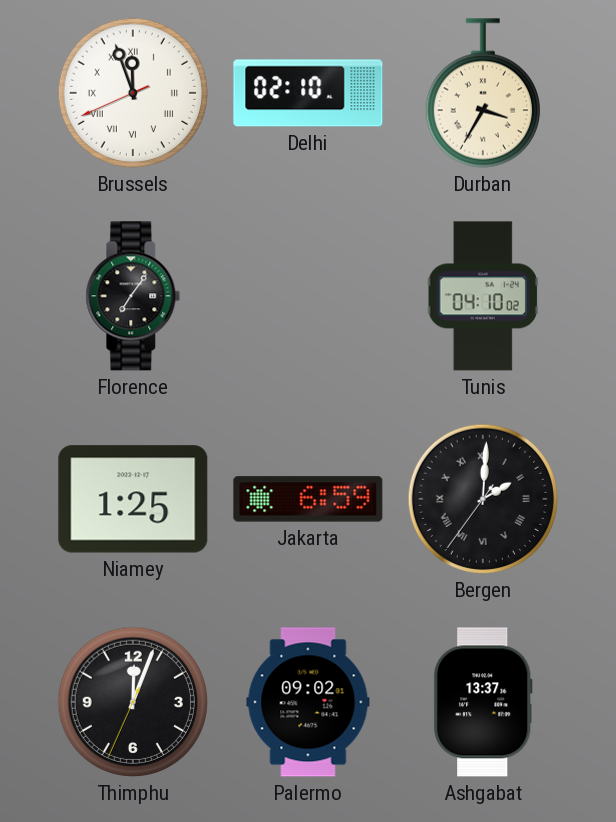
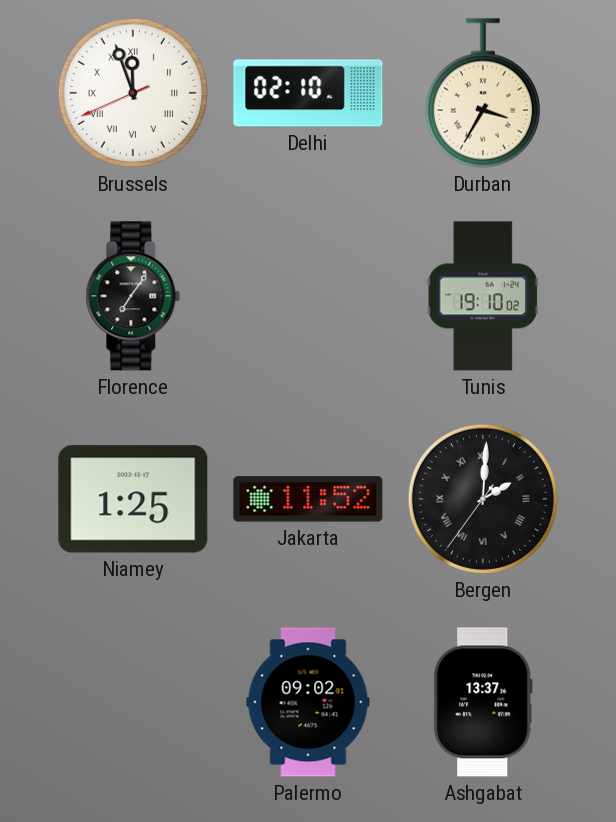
Tunis: 04:10 -> 19:10 (483, 296)
Jakarta: 6:59 -> 11:52 (308, 499)
Thimphu: 12:03 -> none (133, 702)
